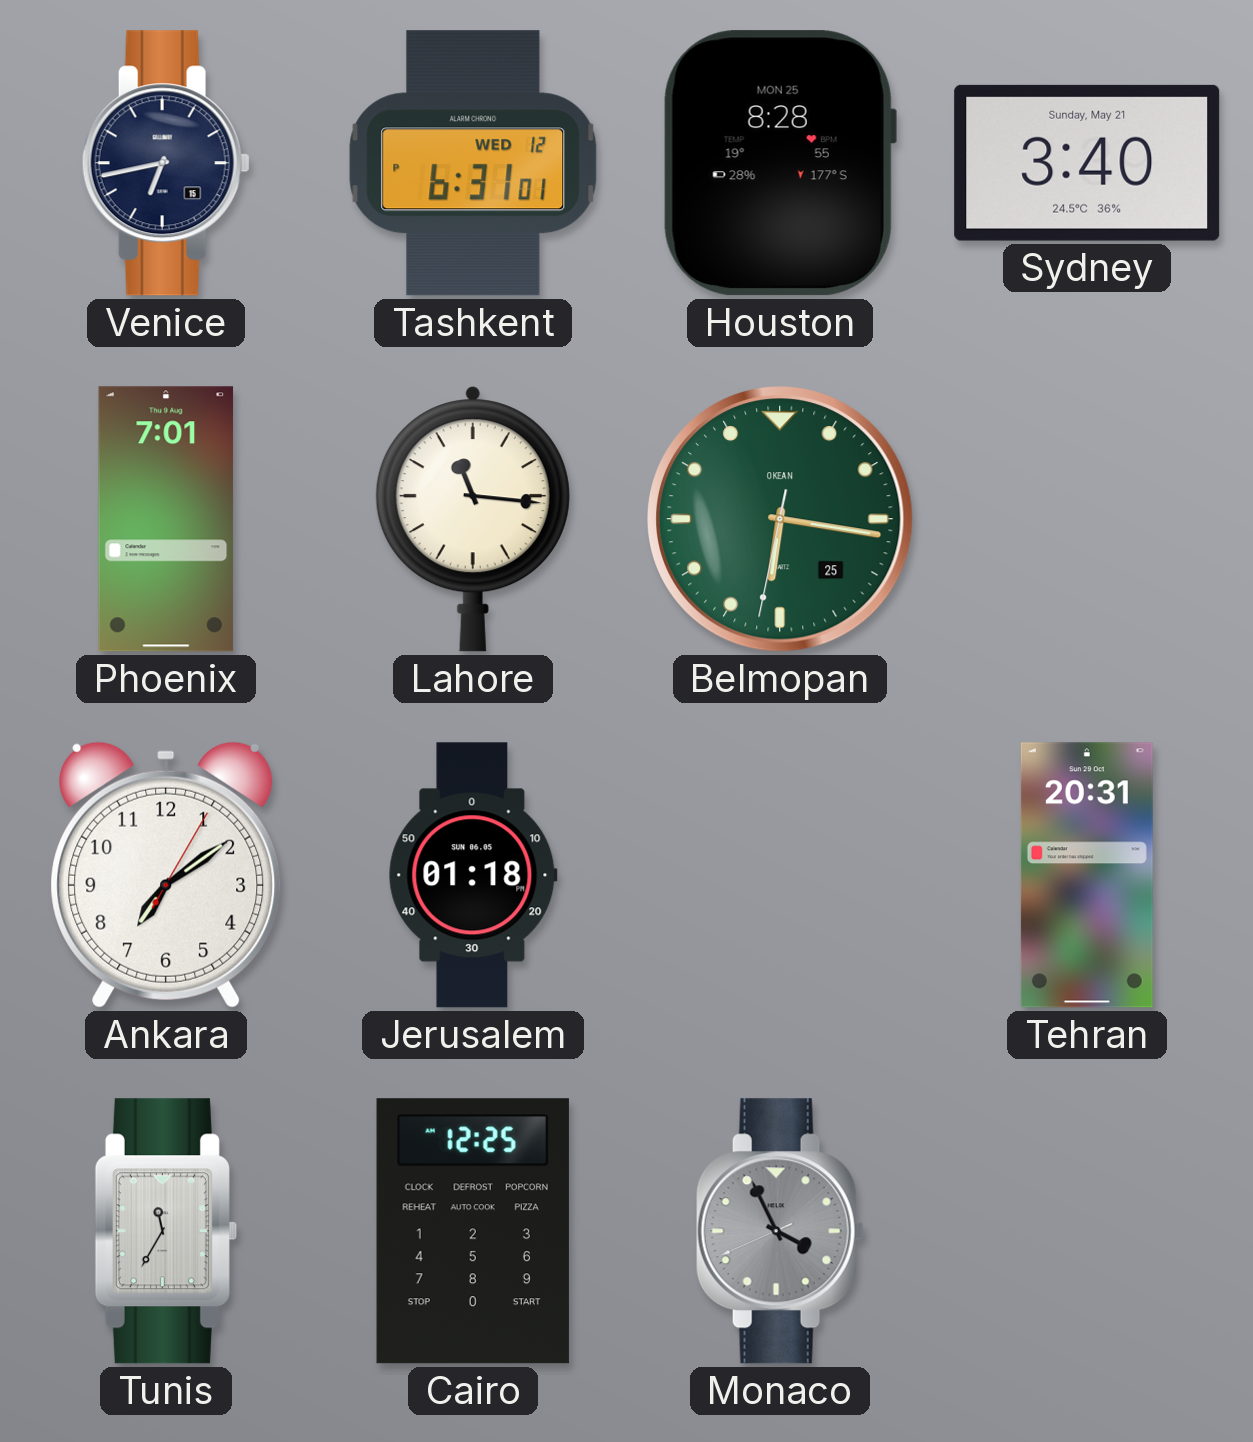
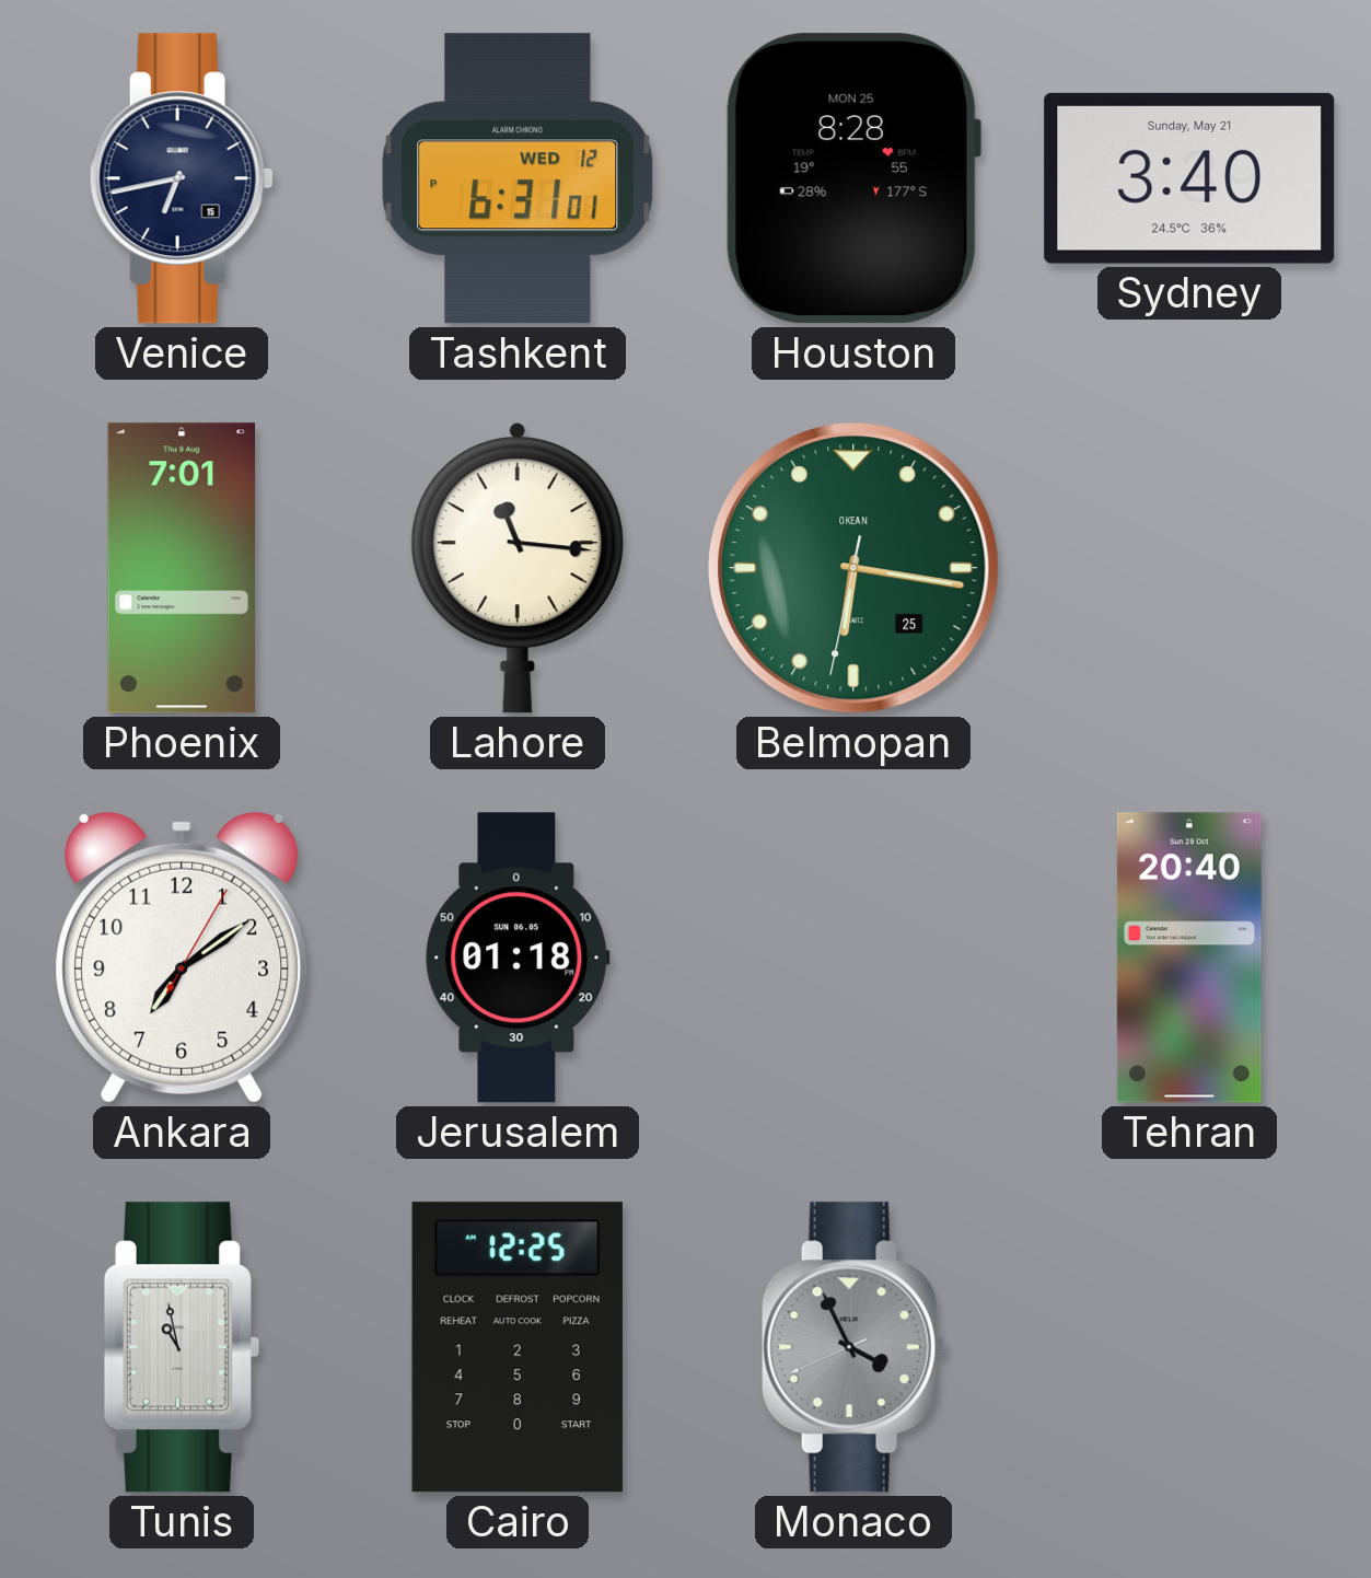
Tehran: 20:31 -> 20:40 (1189, 958)
Tunis: 11:35 -> 10:58 (182, 1347)
